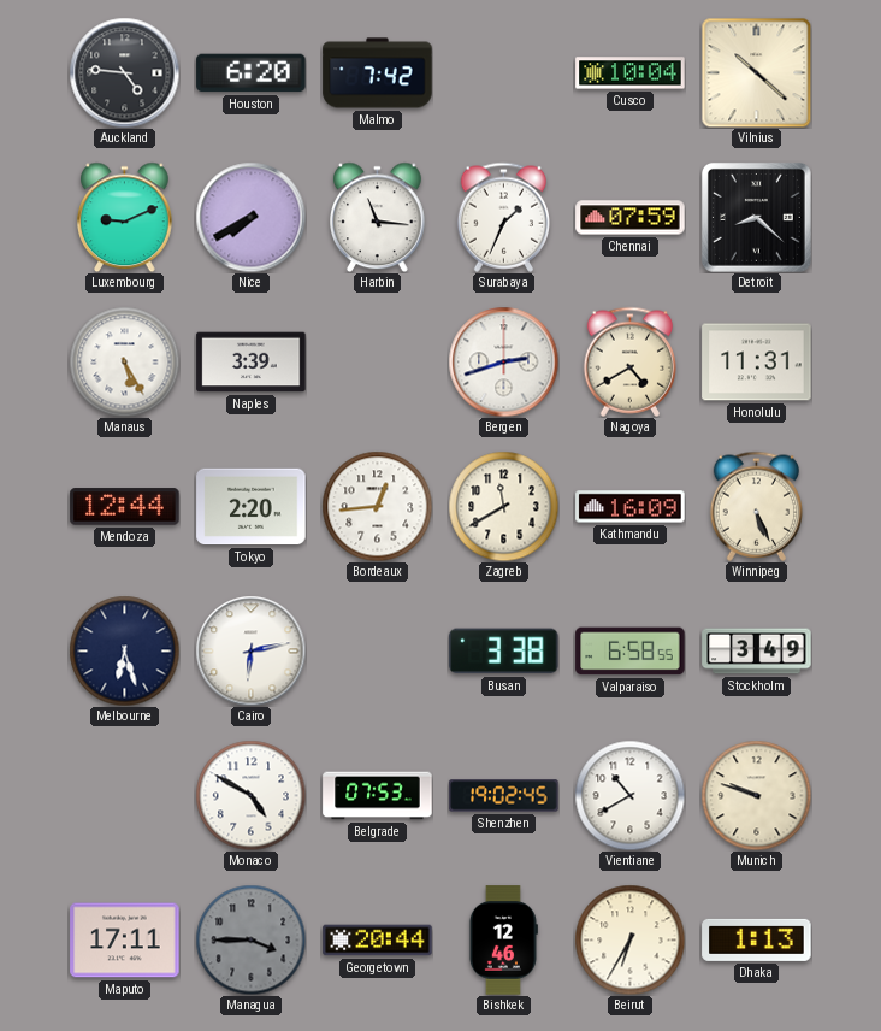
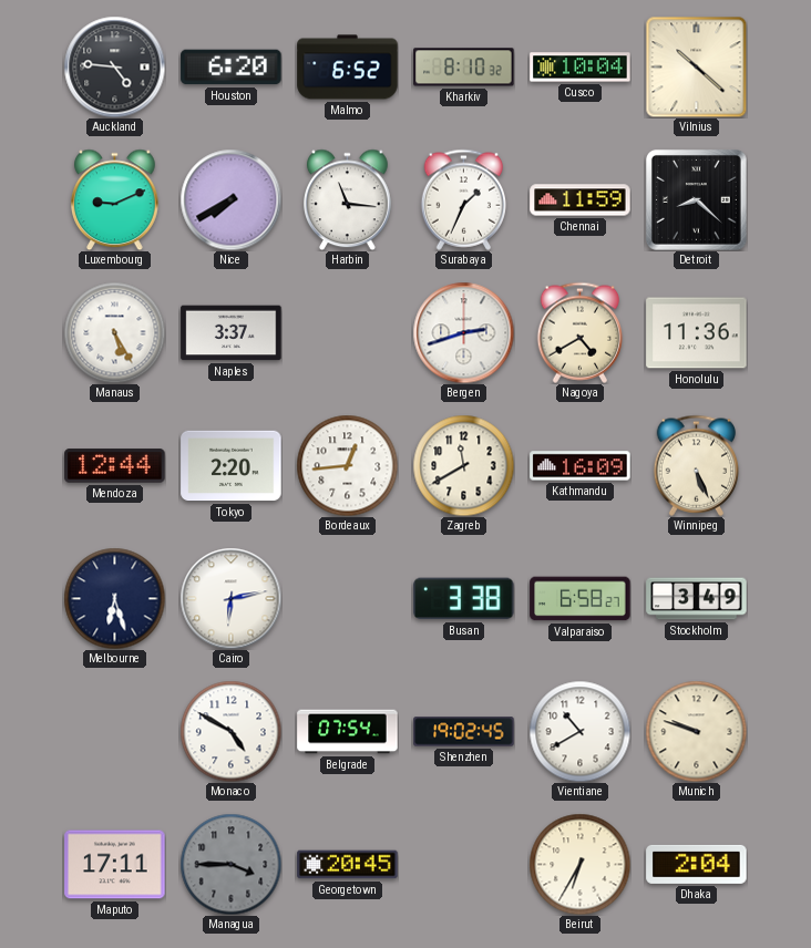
Malmo: 7:42 -> 6:52 (348, 68)
Kharkiv: none -> 8:10 (464, 68)
Chennai: 07:59 -> 11:59 (581, 200)
Naples: 3:39 -> 3:37 (232, 333)
Honolulu: 11:31 -> 11:36 (697, 333)
Valparaiso: 6:58:55 -> 6:58:27 (581, 599)
Belgrade: 07:53 -> 07:54 (348, 732)
Georgetown: 20:44 -> 20:45 (348, 865)
Bishkek: 12:46 -> none (503, 941)
Dhaka: 1:13 -> 2:04 (697, 864)
